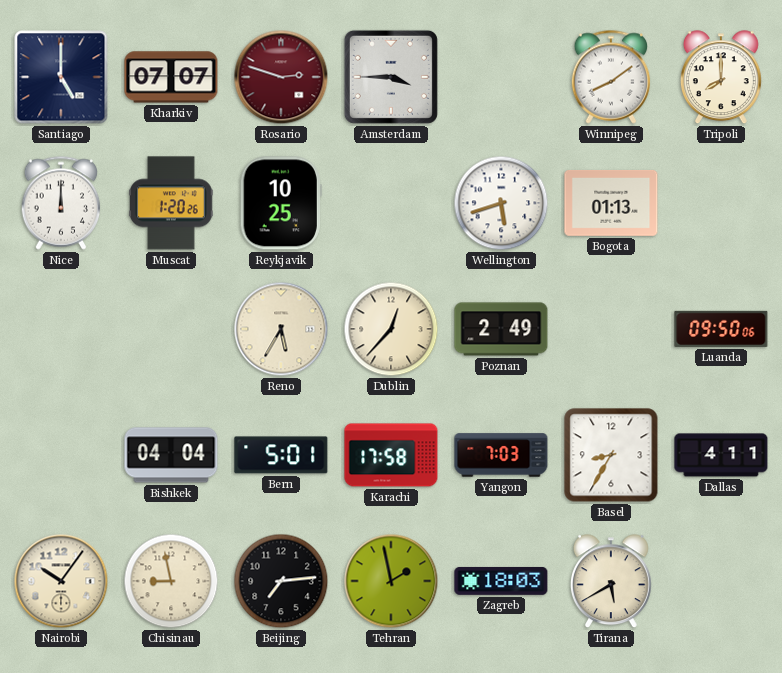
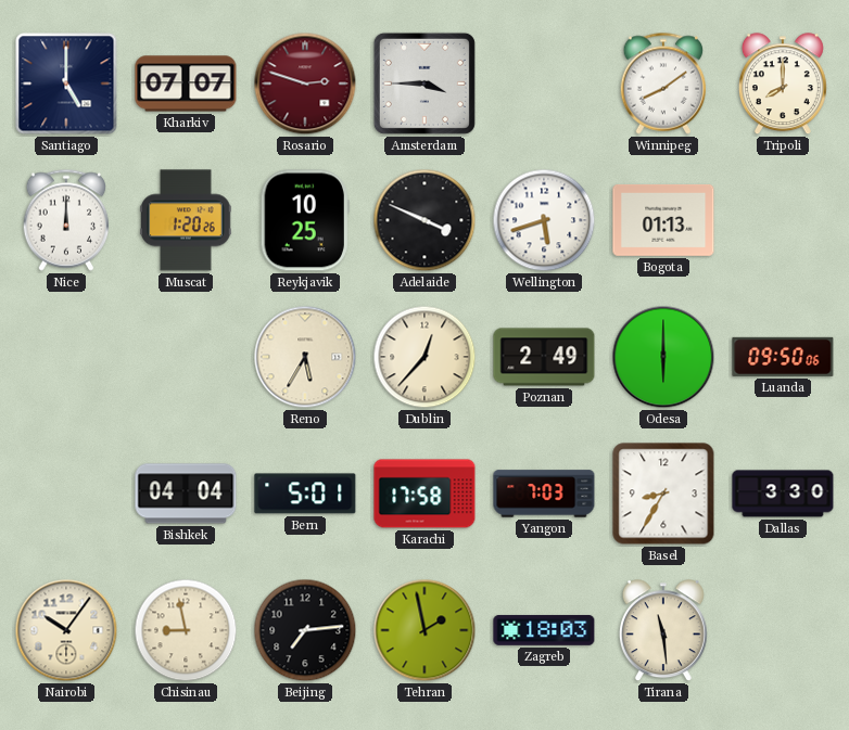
Adelaide: none -> 3:49 (424, 220)
Odesa: none -> 6:00 (663, 357)
Dallas: 4:11 -> 3:30 (783, 494)
Tirana: 5:40 -> 11:29 (663, 631)
